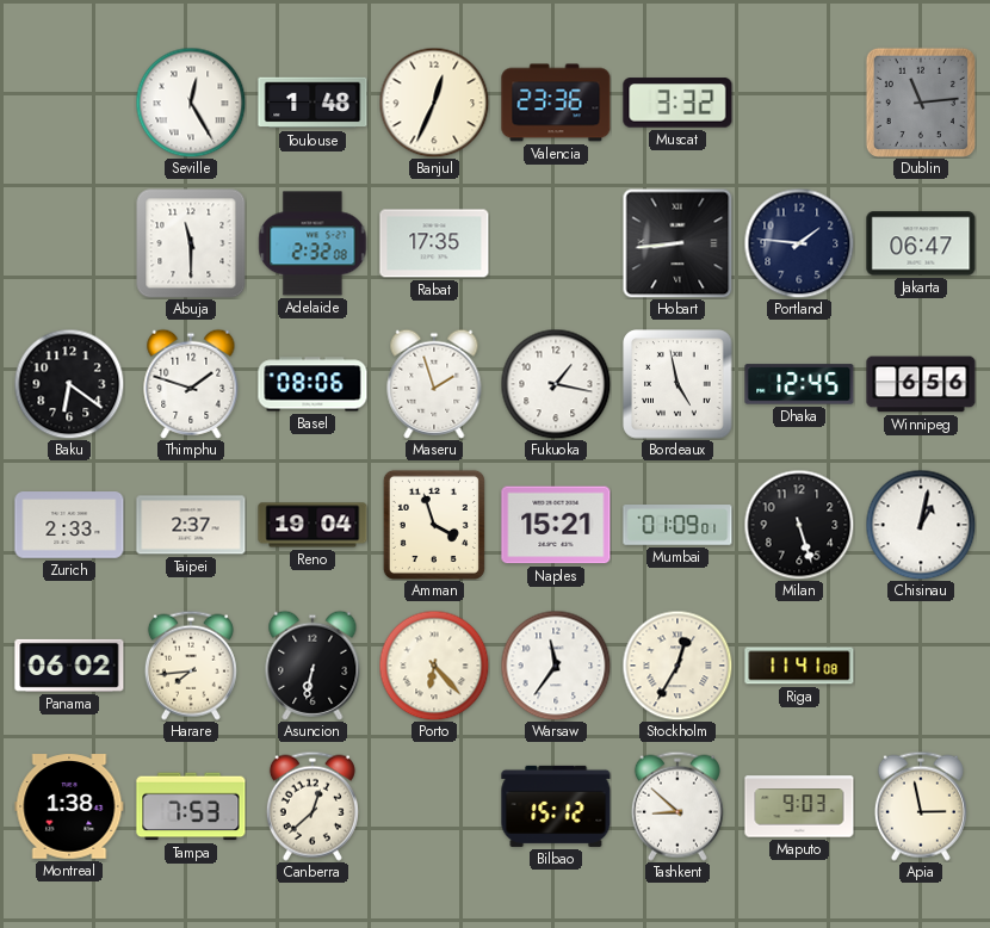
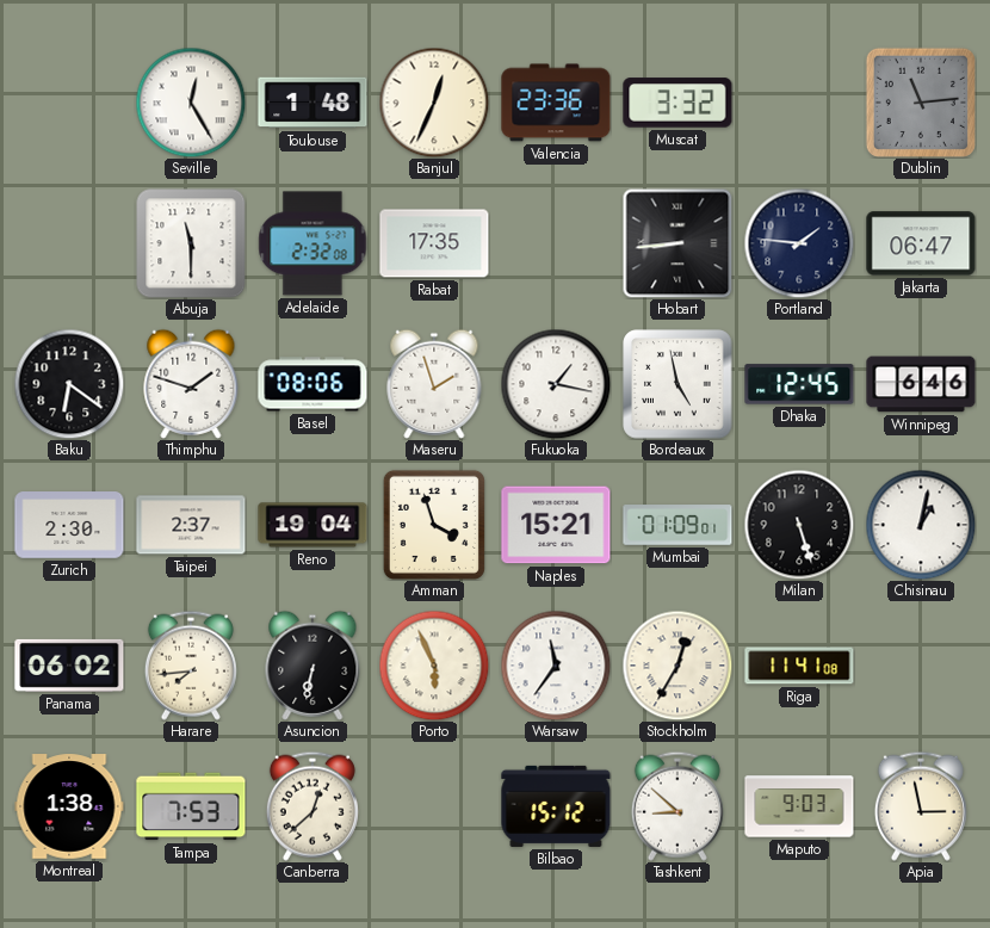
Winnipeg: 6:56 -> 6:46 (921, 384)
Zurich: 2:33 -> 2:30 (69, 525)
Porto: 6:23 -> 5:56 (434, 666)
